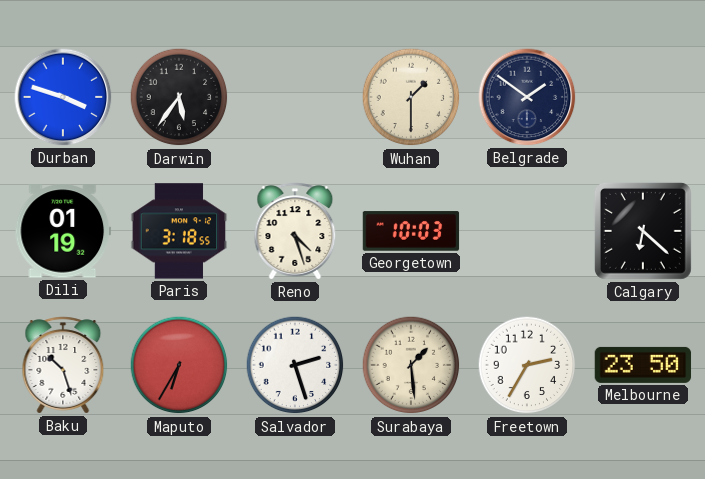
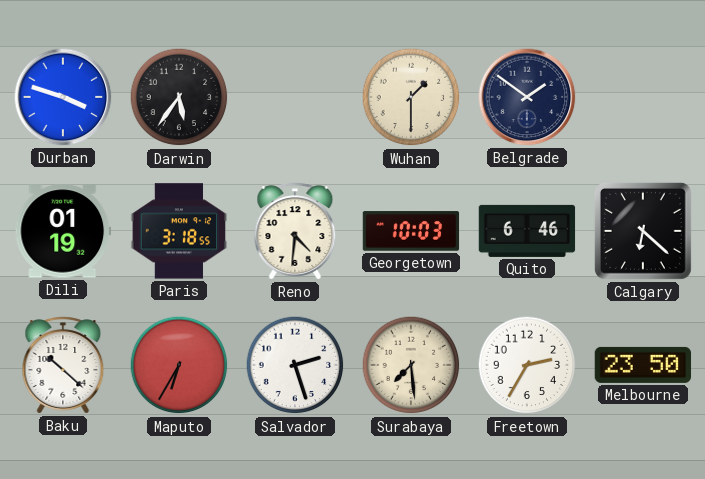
Reno: 4:27 -> 4:31 (295, 231)
Quito: none -> 6:46 (527, 231)
Baku: 10:27 -> 10:22 (63, 365)
Surabaya: 1:29 -> 7:29 (411, 365)
